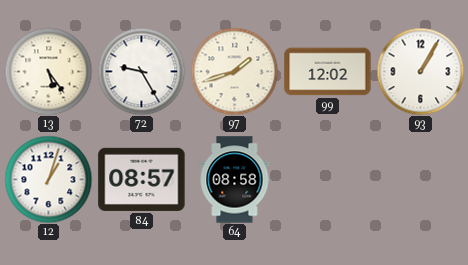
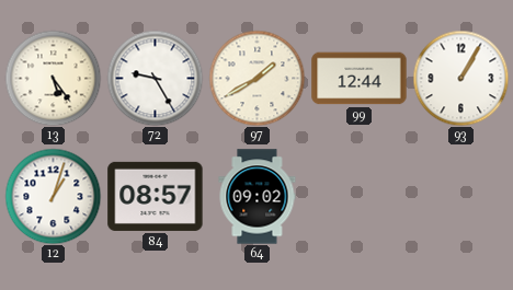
97: 1:42 -> 1:40 (256, 78)
99: 12:02 -> 12:44 (360, 79)
64: 08:58 -> 09:02 (258, 197)
